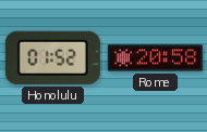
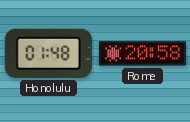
Honolulu: 01:52 -> 01:48 (48, 53)
